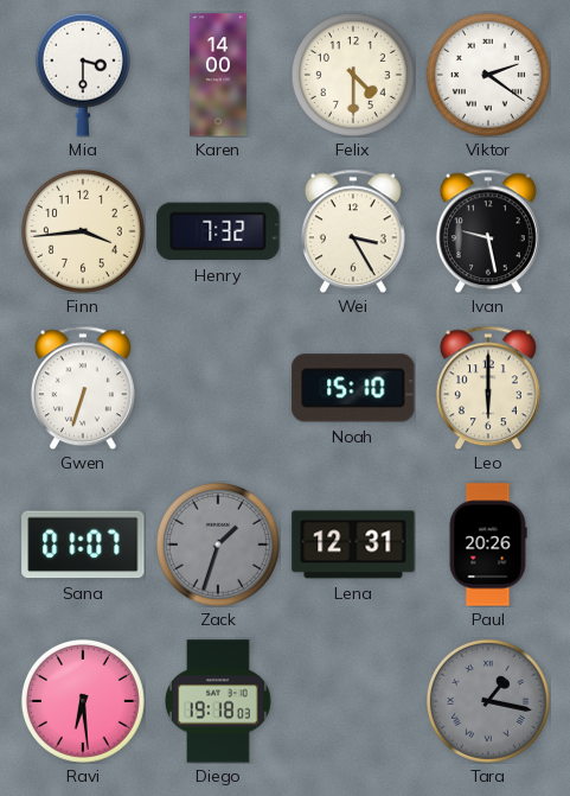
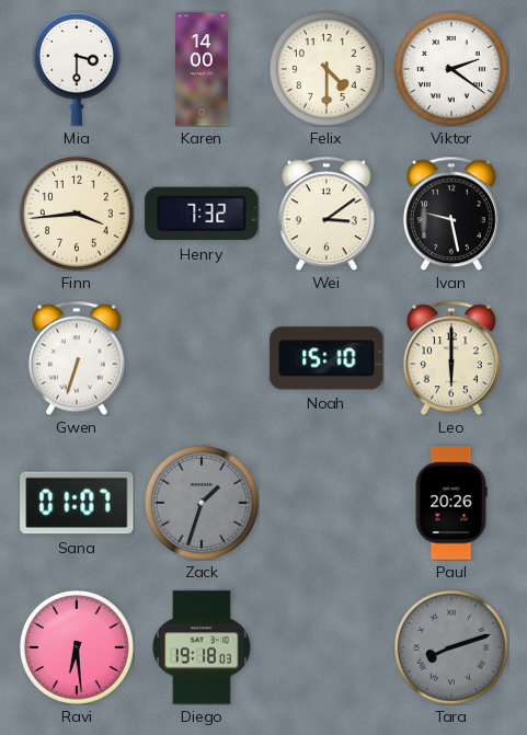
Wei: 3:25 -> 3:09 (326, 214)
Lena: 12:31 -> none (353, 545)
Tara: 1:17 -> 8:12 (451, 647)
